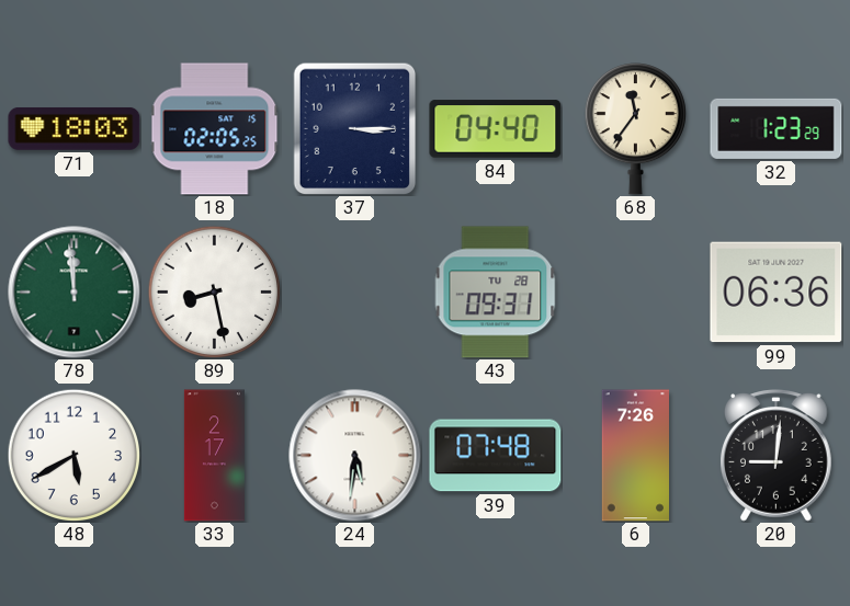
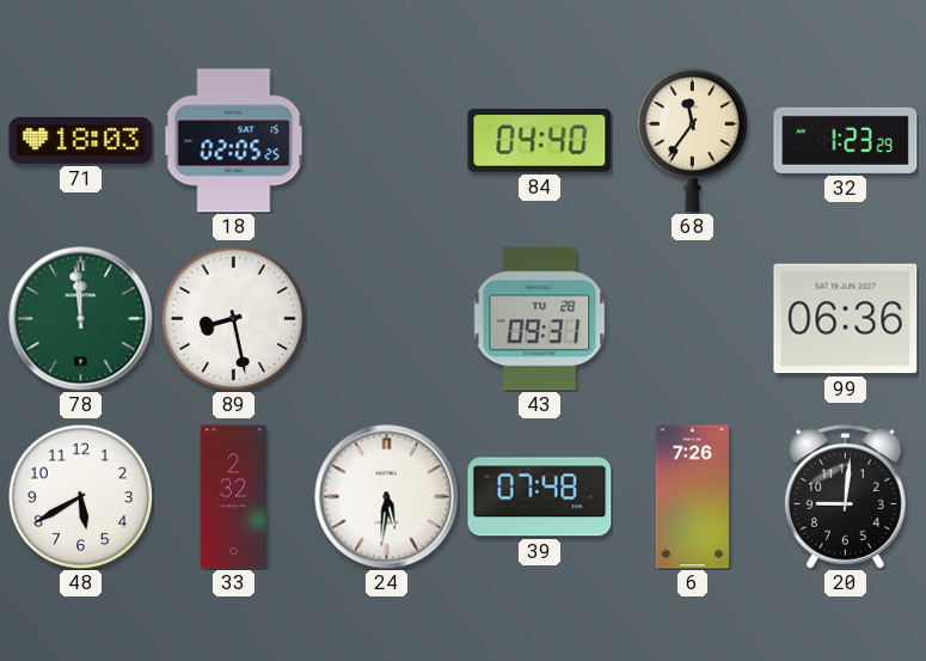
37: 3:15 -> none (355, 128)
33: 2:17 -> 2:32 (233, 497)
